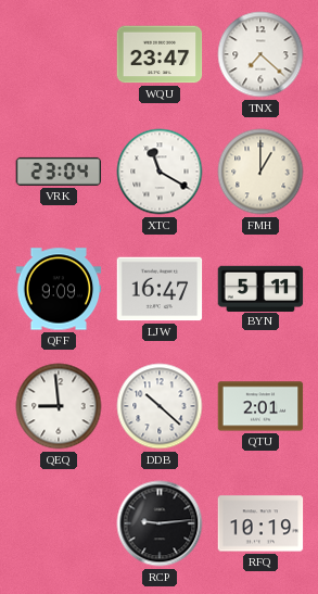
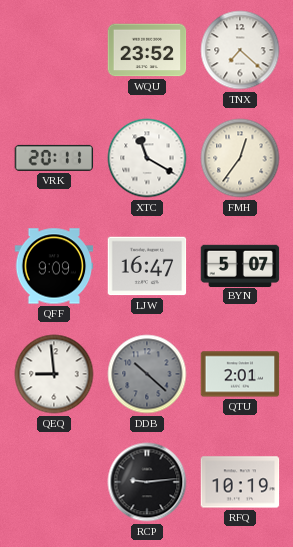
WQU: 23:47 -> 23:52 (147, 50)
VRK: 23:04 -> 20:11 (54, 158)
FMH: 1:00 -> 12:36 (240, 158)
BYN: 5:11 -> 5:07 (240, 265)
DDB dial: white -> grey (147, 374)
